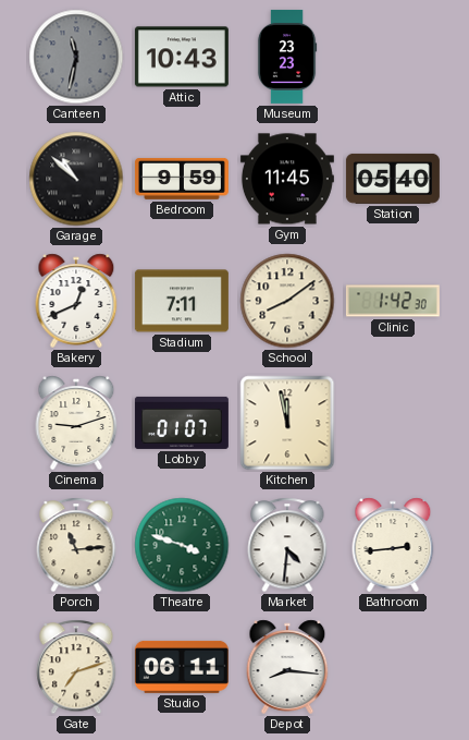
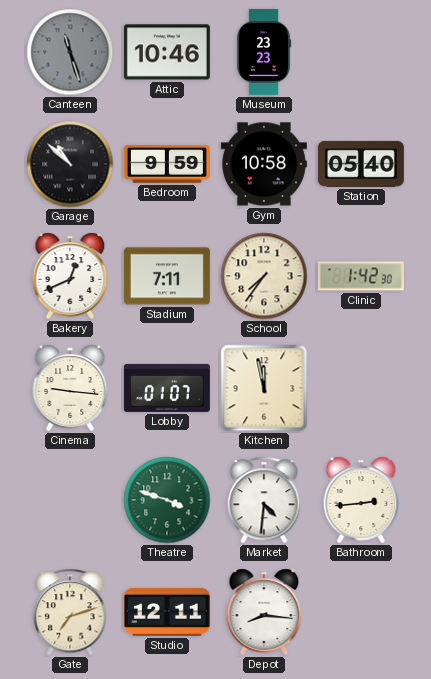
Canteen: 11:32 -> 11:27 (70, 52)
Attic: 10:43 -> 10:46 (167, 52)
Gym: 11:45 -> 10:58 (264, 164)
School: 8:09 -> 7:36 (264, 276)
Cinema: 9:12 -> 9:16 (70, 388)
Porch: 11:14 -> none (76, 545)
Studio: 06:11 -> 12:11 (167, 612)
